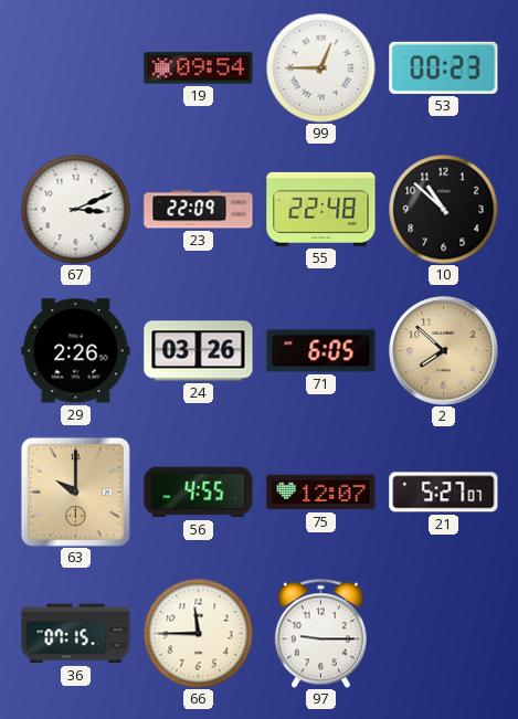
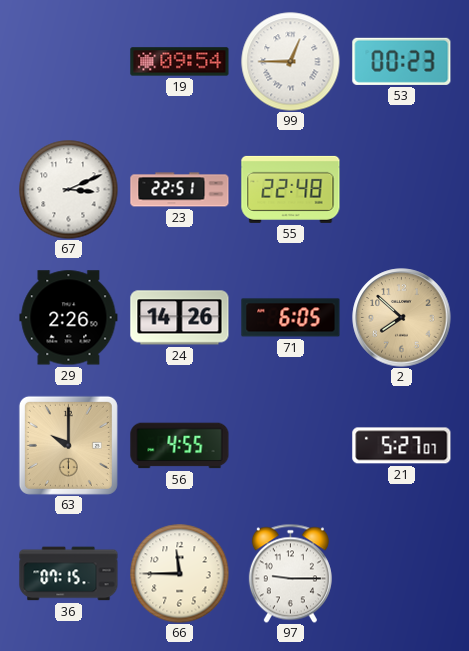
23: 22:09 -> 22:51 (180, 190)
10: 10:52 -> none (444, 210)
24: 03:26 -> 14:26 (180, 318)
75: 12:07 -> none (321, 493)
